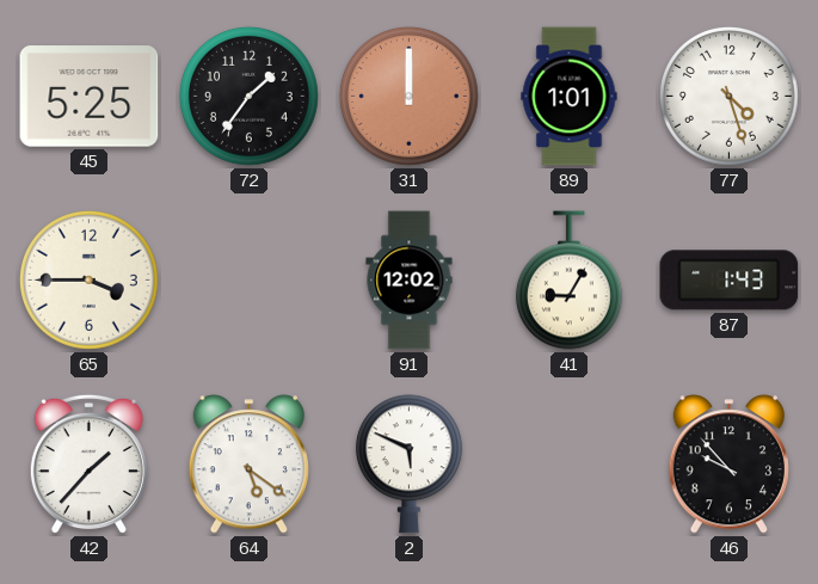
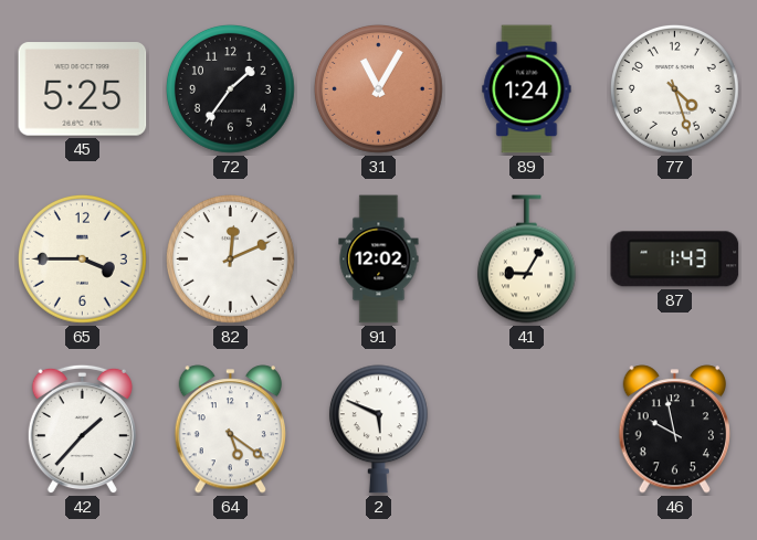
31: 12:00 -> 11:05 (378, 88)
89: 1:01 -> 1:24 (527, 89)
82: none -> 12:11 (230, 258)
46: 9:53 -> 9:58 (674, 430)
